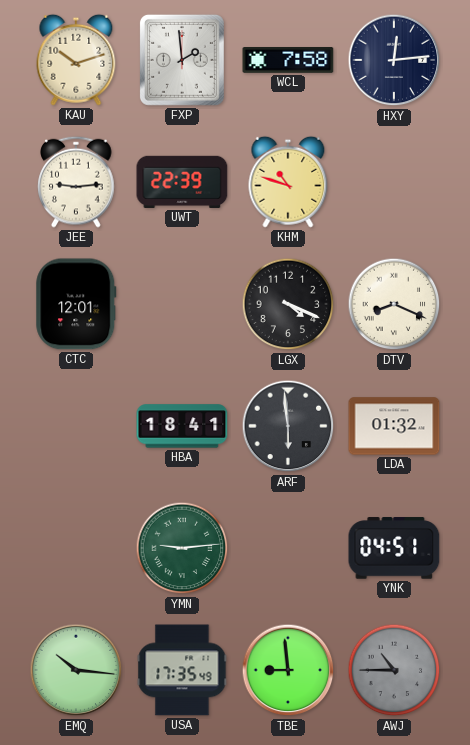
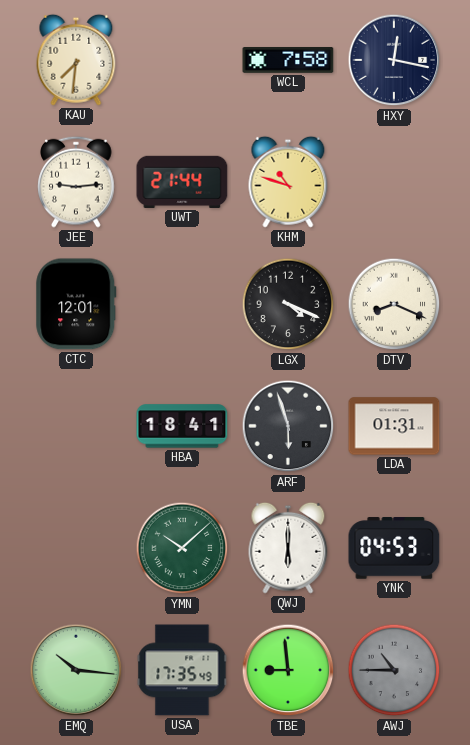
KAU: 10:12 -> 7:31 (76, 60)
FXP: 1:59 -> none (182, 60)
HXY: 12:14 -> 12:17 (394, 60)
UWT: 22:39 -> 21:44 (182, 182)
ARF: 5:59 -> 5:57 (288, 426)
LDA: 01:32 -> 01:31 (394, 426)
YMN: 9:14 -> 10:08 (182, 548)
QWJ: none -> 6:00 (288, 548)
YNK: 04:51 -> 04:53 (394, 548)
